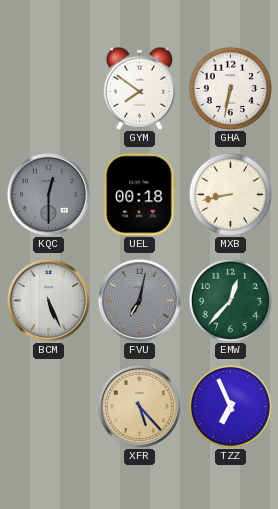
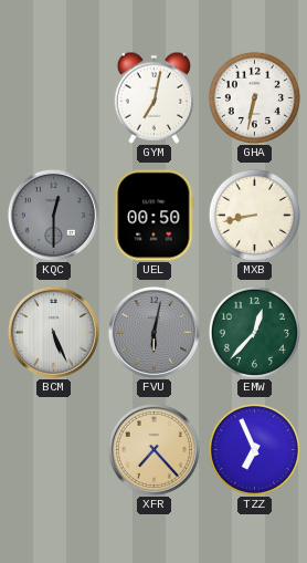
GYM: 7:51 -> 7:02 (155, 97)
UEL: 00:18 -> 00:50 (155, 216)
FVU: 7:02 -> 6:02 (153, 332)
XFR: 5:23 -> 7:23 (153, 449)
